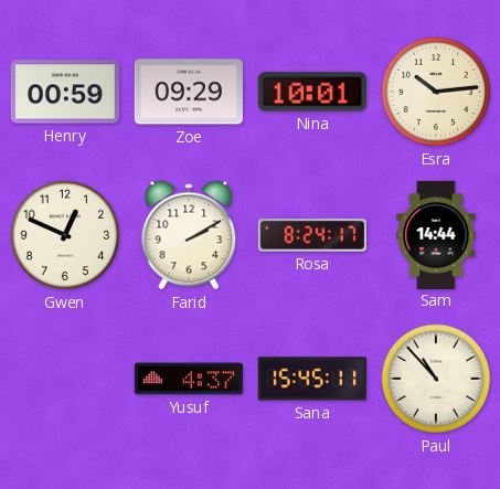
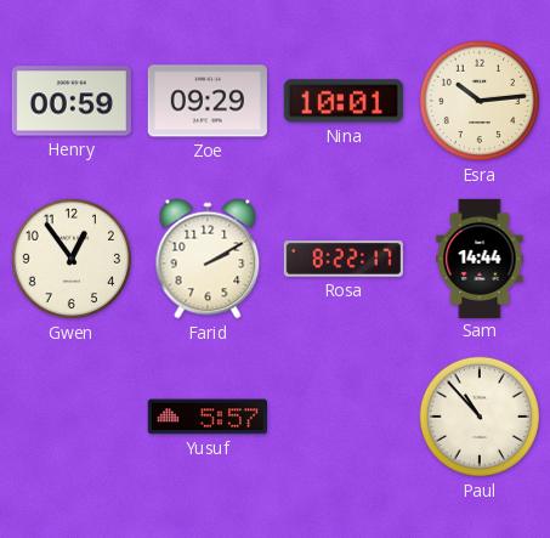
Gwen: 12:49 -> 12:54 (72, 259)
Rosa: 8:24 -> 8:22 (344, 259)
Yusuf: 4:37 -> 5:57 (208, 417)
Sana: 15:45 -> none (312, 379)
